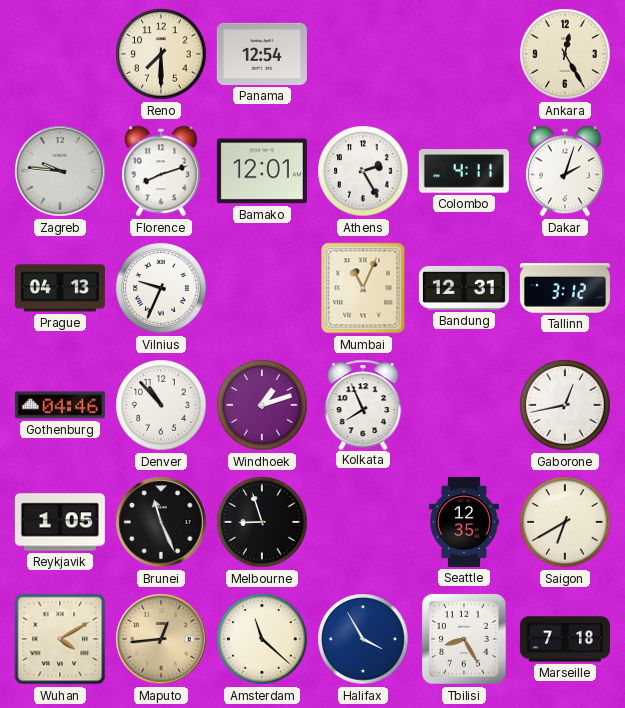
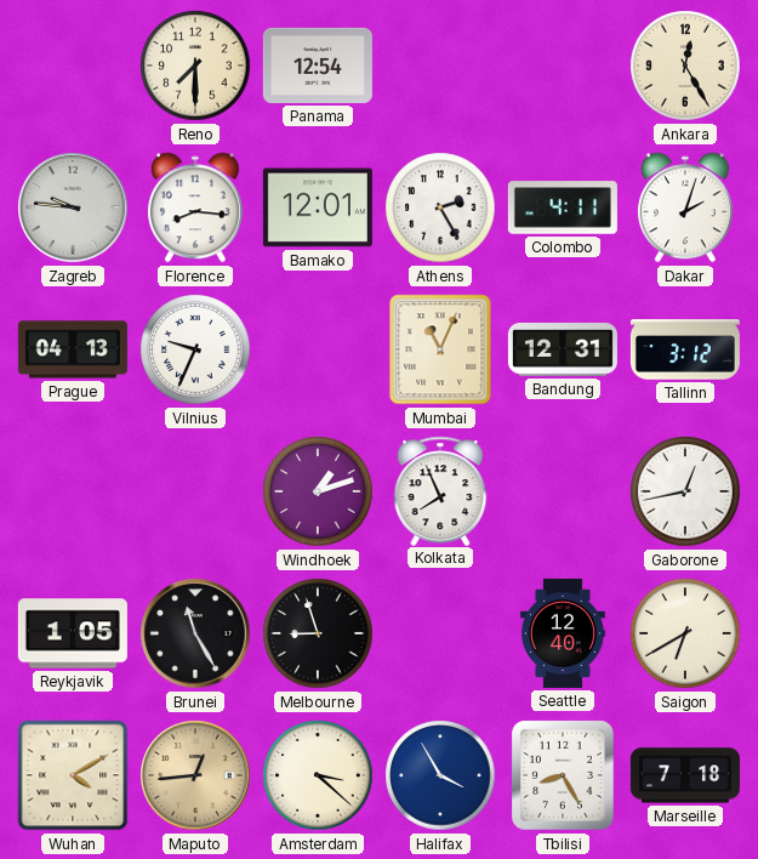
Florence: 8:12 -> 8:16 (195, 207)
Gothenburg: 04:46 -> none (60, 405)
Denver: 10:53 -> none (161, 405)
Brunei: 11:26 -> 11:25 (195, 633)
Seattle: 12:35 -> 12:40 (563, 633)
Amsterdam: 11:22 -> 3:22 (318, 775)
